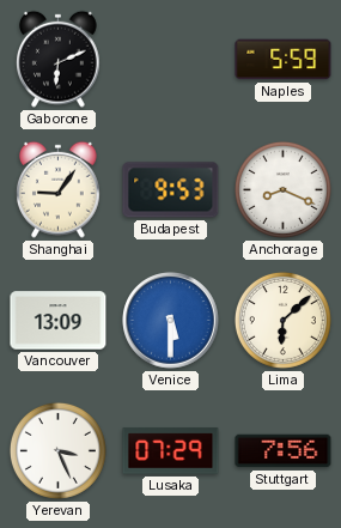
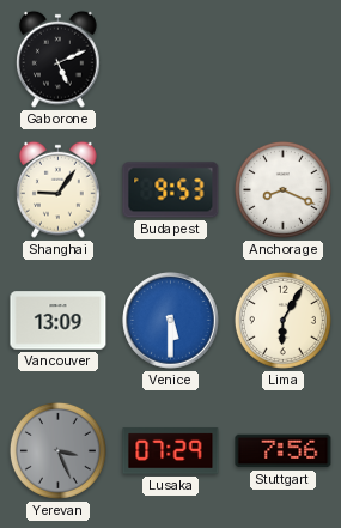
Gaborone: 6:11 -> 5:11 (59, 59)
Naples: 5:59 -> none (284, 60)
Lima: 6:08 -> 6:05 (282, 320)
Yerevan dial: white -> grey (57, 450)
